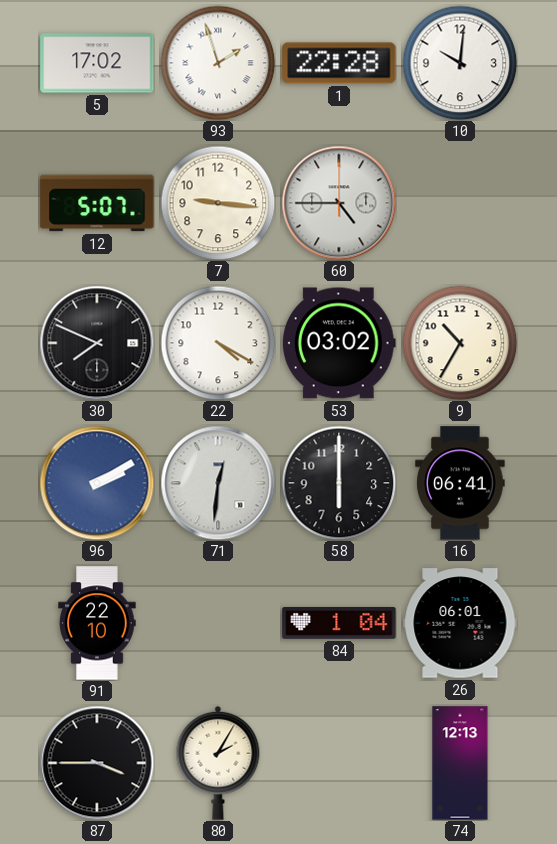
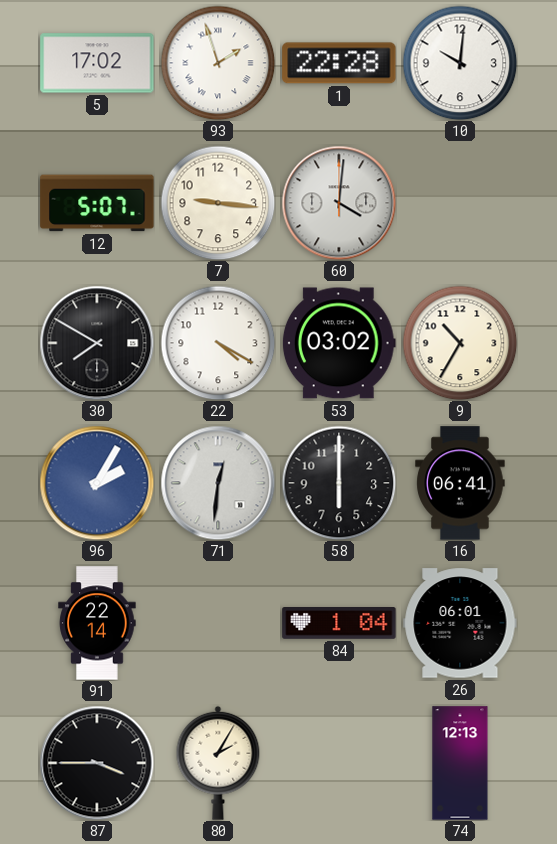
60: 4:45 -> 4:01 (339, 203)
30: 7:49 -> 7:50 (97, 343)
96: 2:10 -> 2:05 (97, 483)
91: 22:10 -> 22:14 (97, 623)
